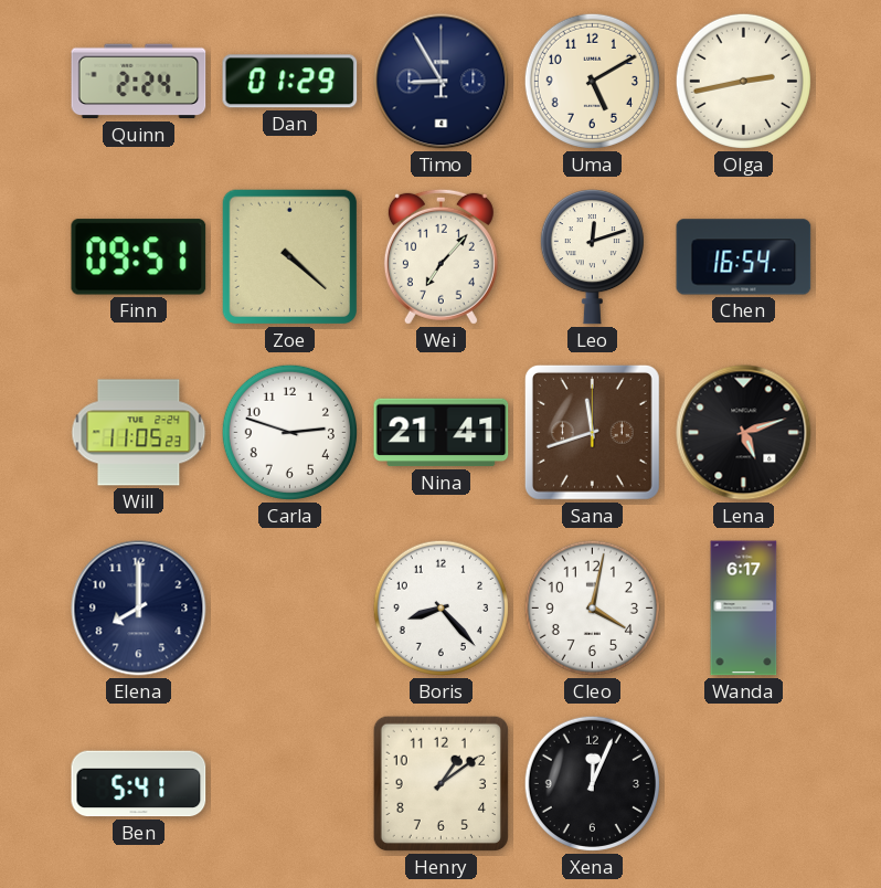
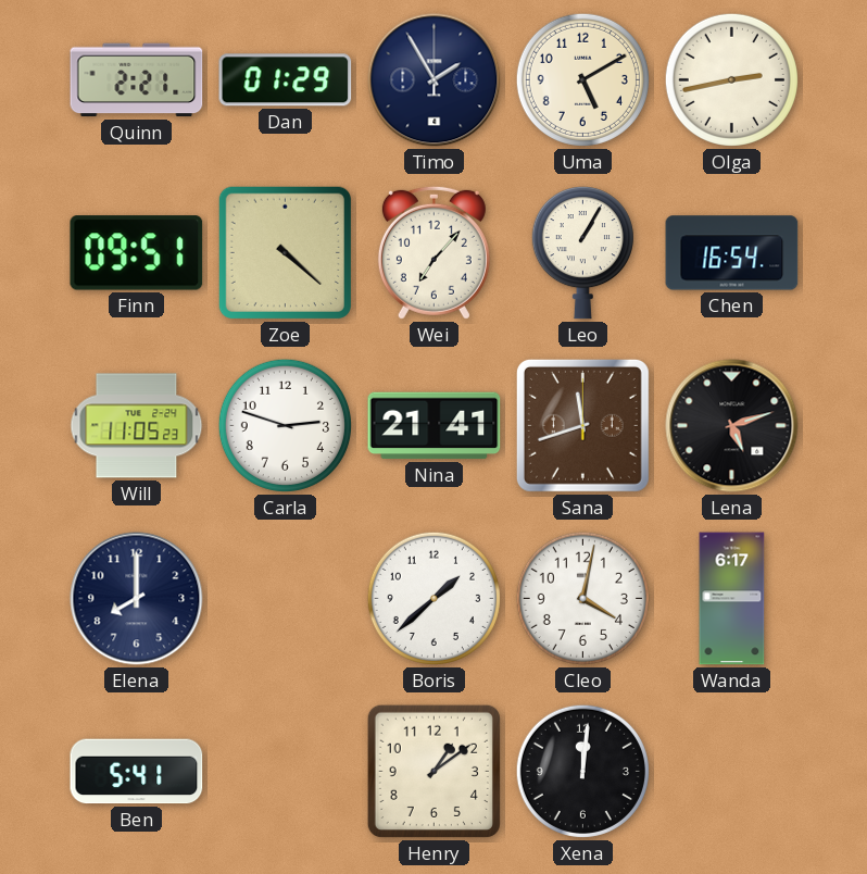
Quinn: 2:24 -> 2:21 (137, 80)
Timo: 8:55 -> 1:55 (435, 80)
Leo: 12:12 -> 1:05 (582, 253)
Boris: 8:23 -> 1:38 (434, 598)
Xena: 12:04 -> 12:01 (582, 771)
